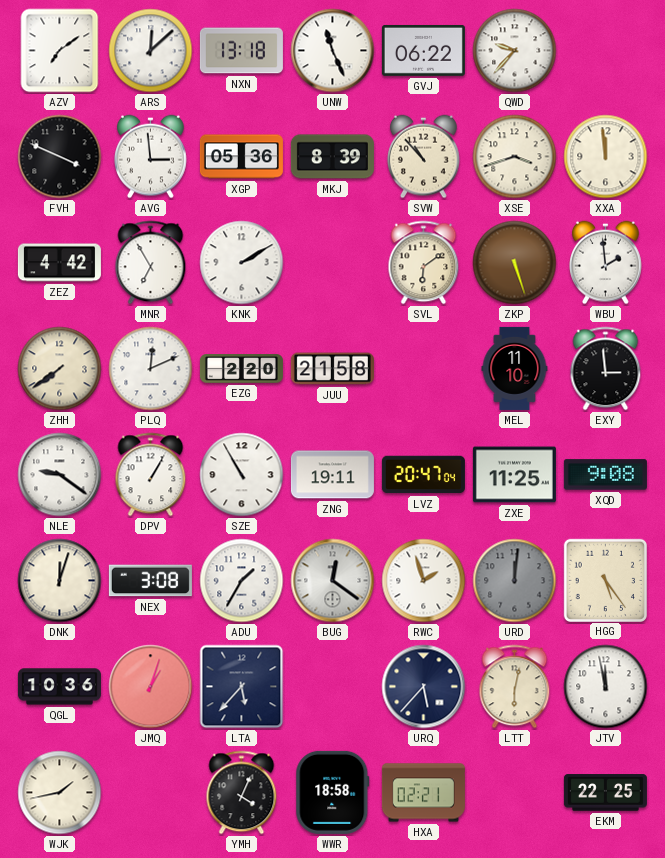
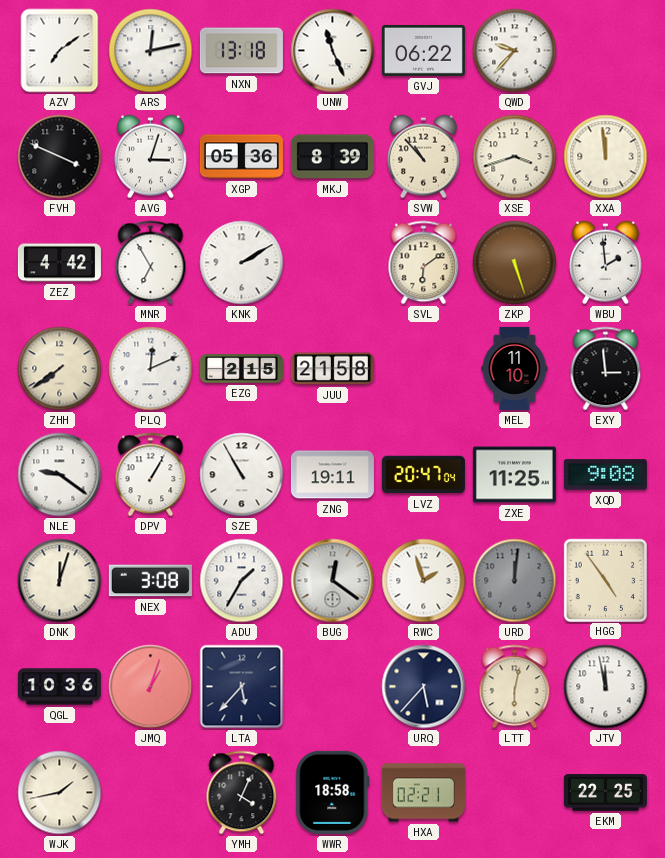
ARS: 12:08 -> 12:13 (151, 51)
AVG: 2:59 -> 3:03 (151, 157)
EZG: 2:20 -> 2:15 (241, 369)
HGG: 5:24 -> 4:54 (605, 580)
